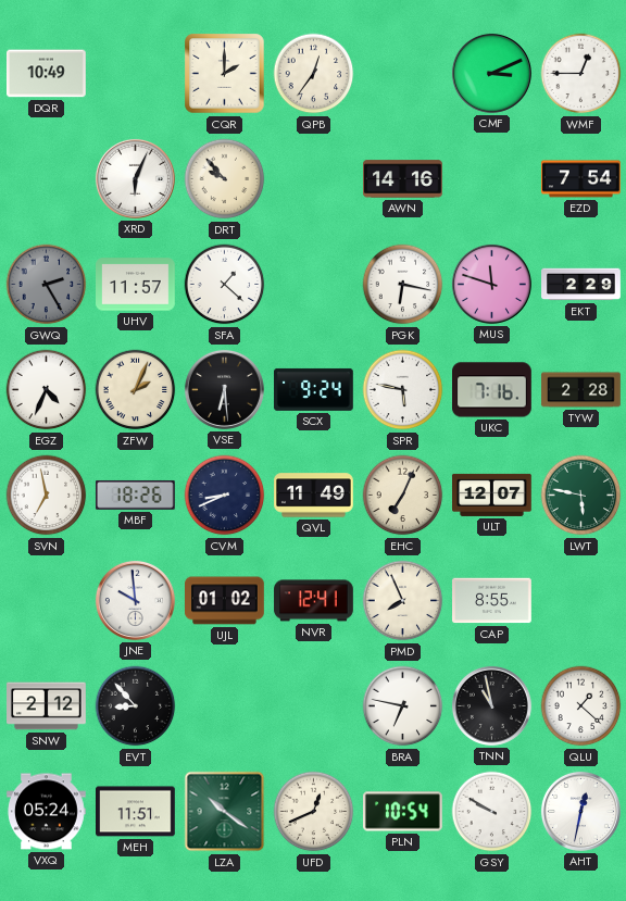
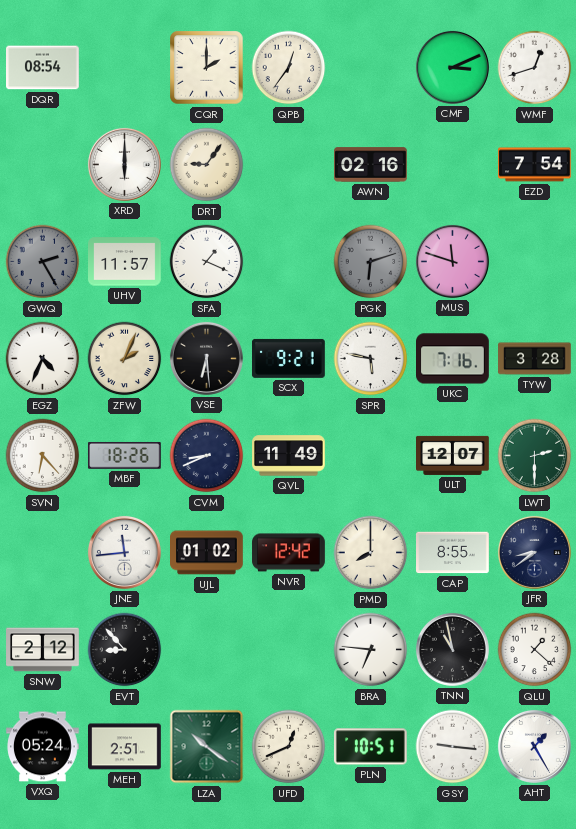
DQR: 10:49 -> 08:54 (43, 68)
WMF: 12:45 -> 12:42 (535, 68)
XRD: 6:04 -> 6:00 (124, 164)
DRT: 9:53 -> 9:06 (207, 165)
AWN: 14:16 -> 02:16 (371, 165)
SFA: 1:22 -> 1:19 (207, 262)
PGK: 6:17 -> 6:12 (371, 262)
PGK dial: white -> grey (371, 262)
EKT: 2:29 -> none (581, 285)
SCX: 9:24 -> 9:21 (289, 358)
TYW: 2:28 -> 3:28 (535, 359)
SVN: 6:58 -> 6:23 (43, 456)
EHC: 7:04 -> none (403, 496)
LWT: 5:47 -> 2:30 (535, 456)
JNE: 9:59 -> 11:44 (124, 552)
NVR: 12:41 -> 12:42 (289, 553)
PMD: 7:56 -> 8:00 (371, 553)
JFR: none -> 8:39 (534, 552)
BRA: 6:47 -> 6:46 (371, 650)
MEH: 11:51 -> 2:51 (125, 747)
PLN: 10:54 -> 10:51 (371, 747)
GSY: 9:50 -> 9:16 (453, 747)
AHT: 12:32 -> 1:25 (534, 746)
